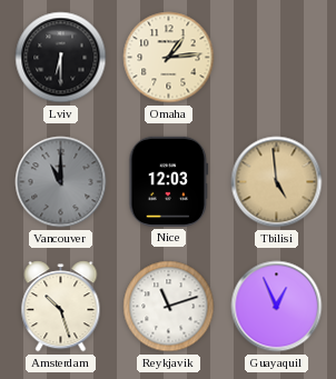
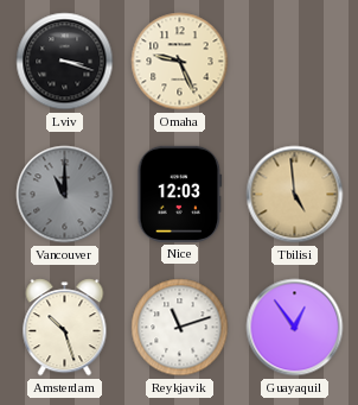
Lviv: 6:30 -> 3:18 (65, 62)
Omaha: 1:14 -> 9:26 (180, 62)
Guayaquil: 12:56 -> 12:54 (295, 328)
